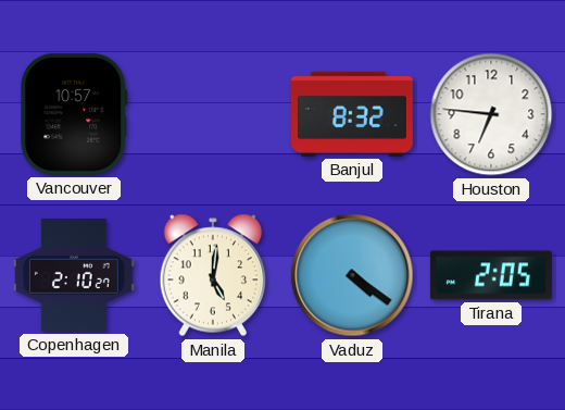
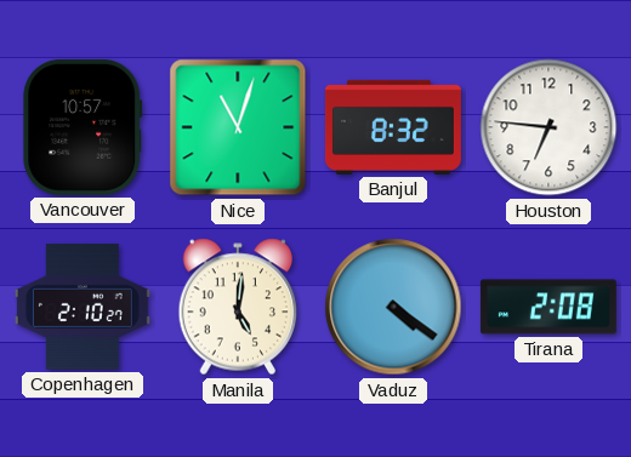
Nice: none -> 11:03 (238, 127)
Tirana: 2:05 -> 2:08 (548, 307)
